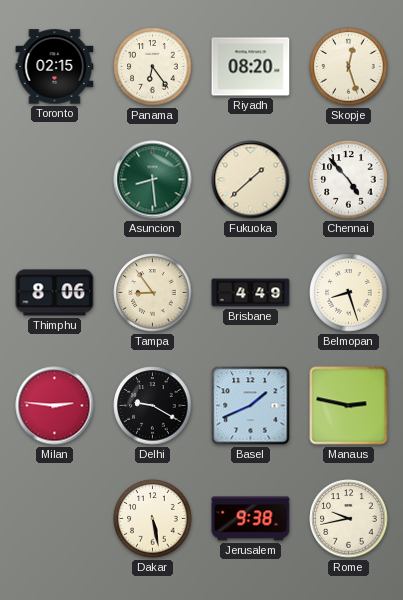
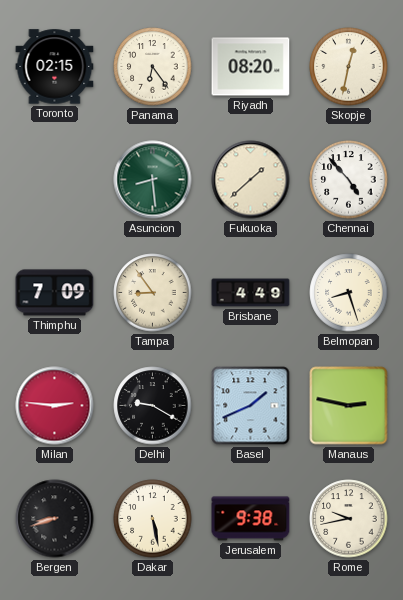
Skopje: 12:27 -> 12:32 (349, 67)
Thimphu: 8:06 -> 7:09 (55, 293)
Bergen: none -> 8:42 (55, 519)
